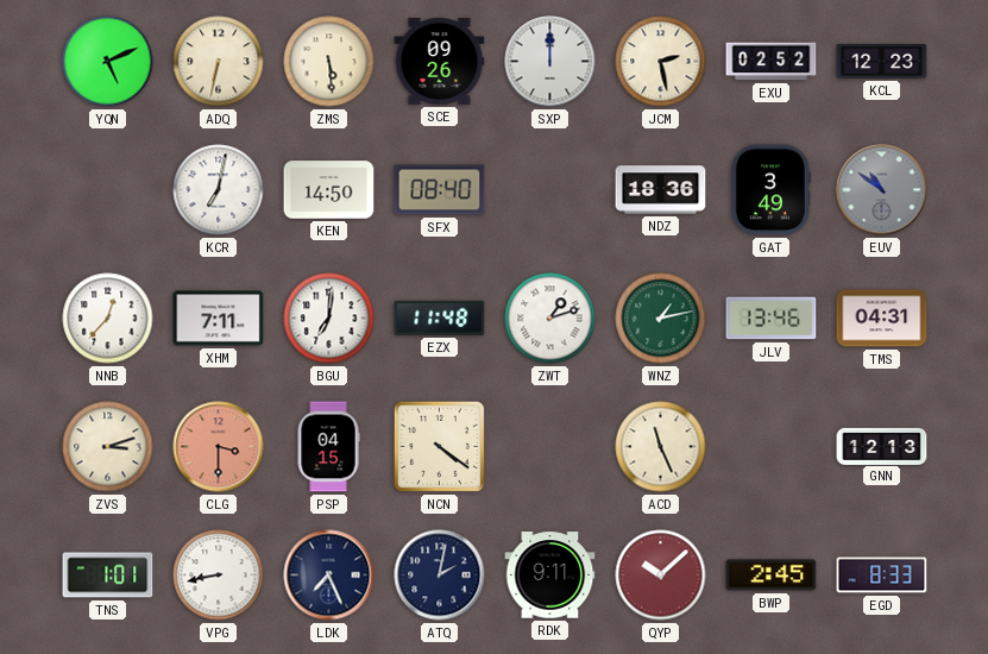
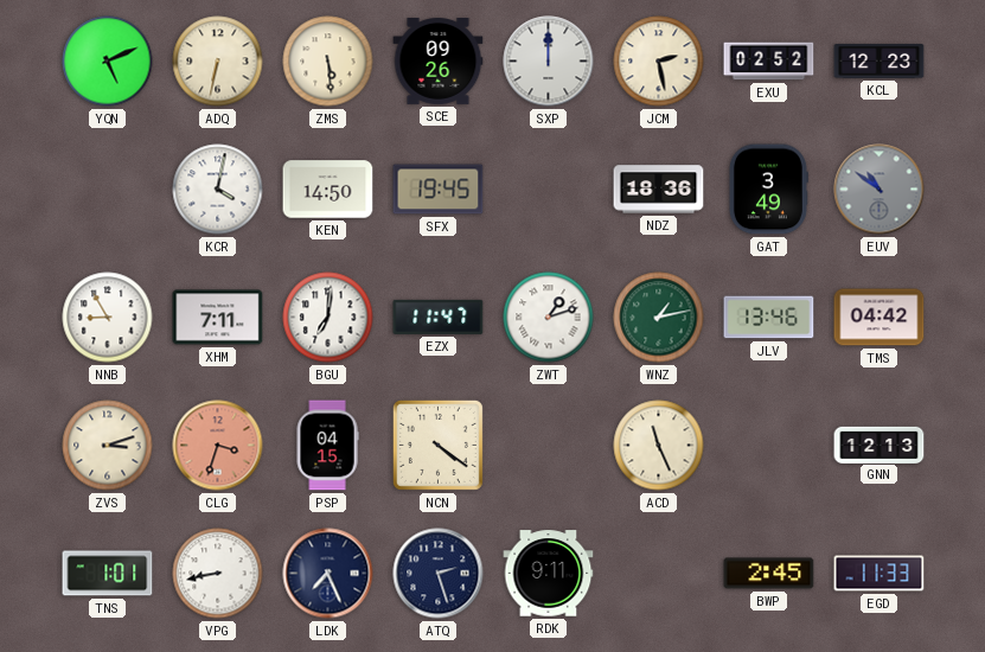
KCR: 7:02 -> 4:02 (218, 190)
SFX: 08:40 -> 19:45 (439, 190)
NNB: 12:37 -> 8:55 (108, 318)
EZX: 11:48 -> 11:47 (439, 317)
TMS: 04:31 -> 04:42 (880, 318)
CLG: 3:30 -> 3:33 (218, 446)
ATQ: 2:02 -> 2:27 (439, 574)
QYP: 10:08 -> none (661, 576)
EGD: 8:33 -> 11:33 (880, 574)
